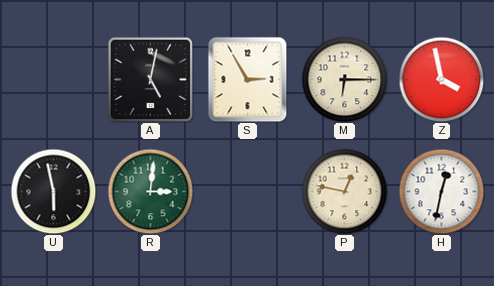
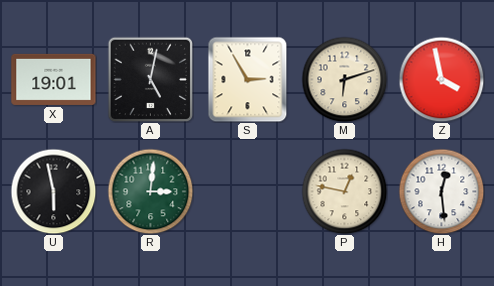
X: none -> 19:01 (54, 79)
M: 6:15 -> 6:12 (344, 79)
H: 12:32 -> 12:29 (441, 191)
